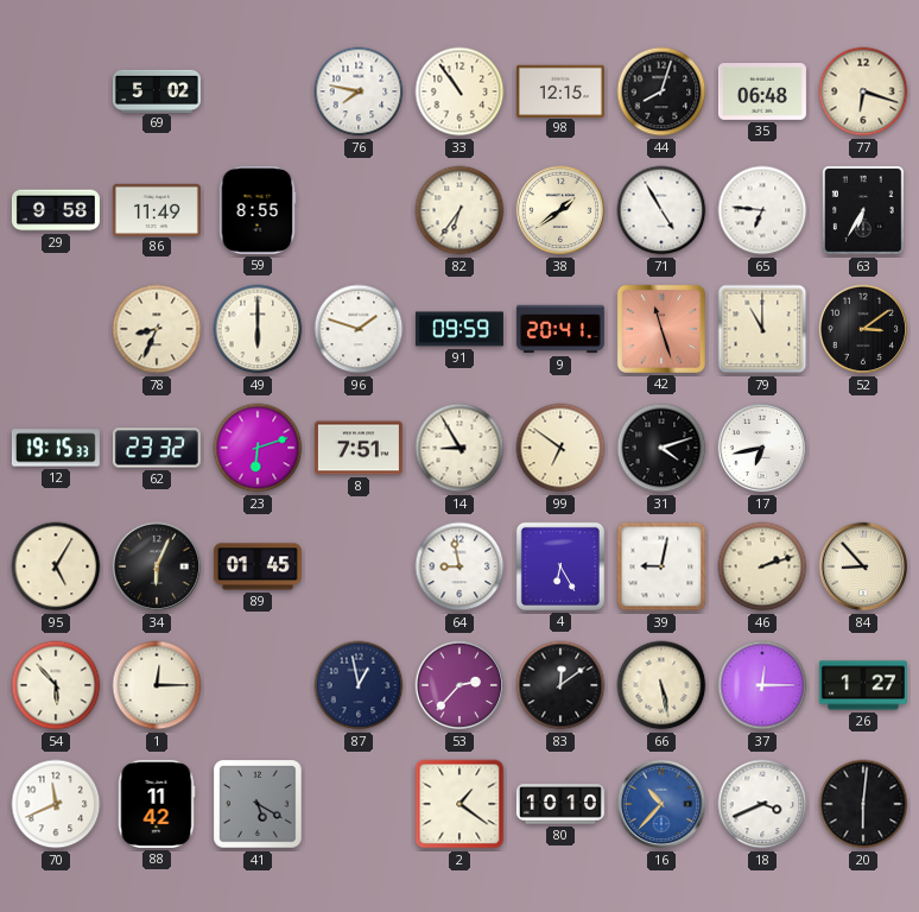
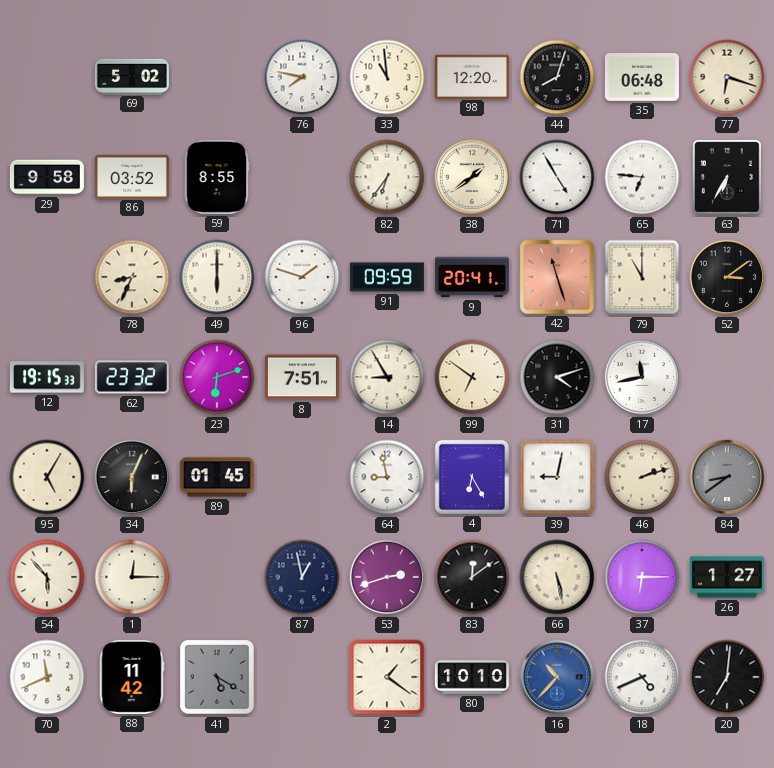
33: 10:54 -> 10:59 (387, 77)
98: 12:15 -> 12:20 (472, 76)
86: 11:49 -> 03:52 (132, 176)
17: 6:43 -> 11:43 (642, 377)
84: 8:53 -> 8:39 (727, 477)
84 dial: cream -> grey (727, 477)
53: 2:37 -> 2:42 (387, 577)
37: 12:15 -> 6:15 (642, 577)
18: 3:41 -> 4:41 (642, 677)
20: 6:01 -> 7:01 (727, 677)
